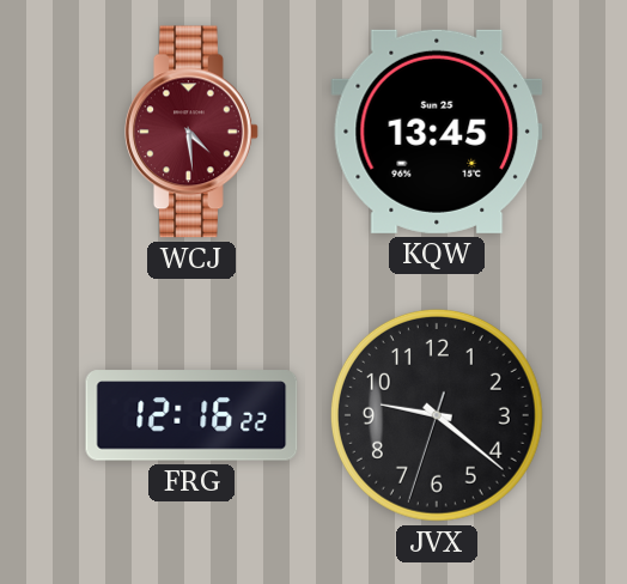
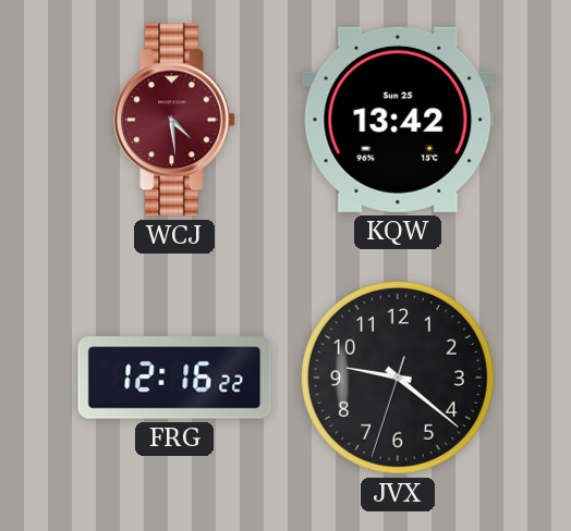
KQW: 13:45 -> 13:42 (398, 120)
